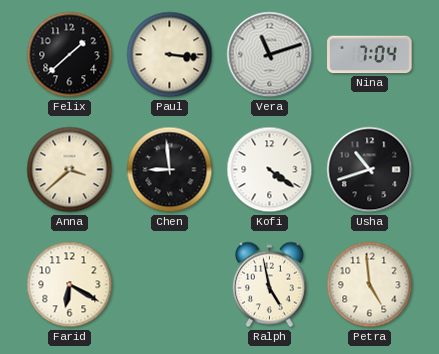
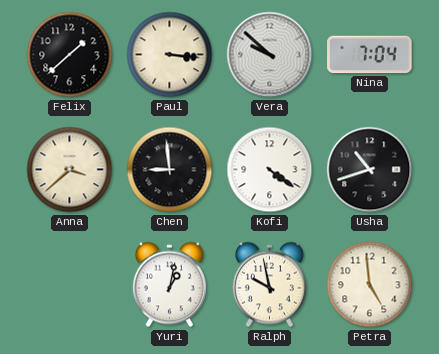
Vera: 11:12 -> 9:52 (270, 55)
Farid: 6:20 -> none (70, 285)
Yuri: none -> 1:02 (169, 285)
Ralph: 4:58 -> 9:58 (269, 285)
